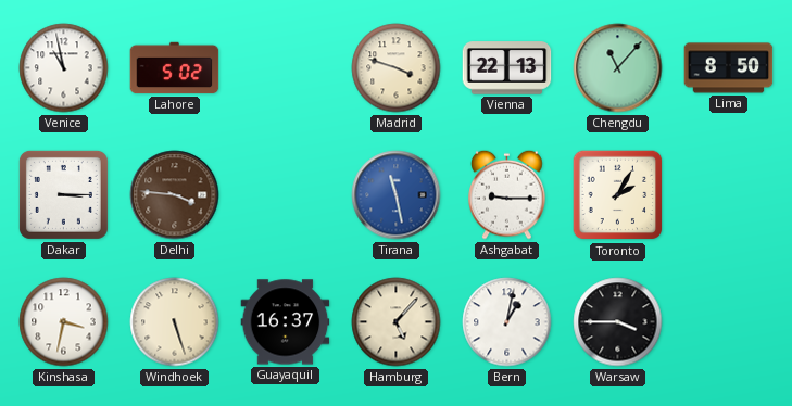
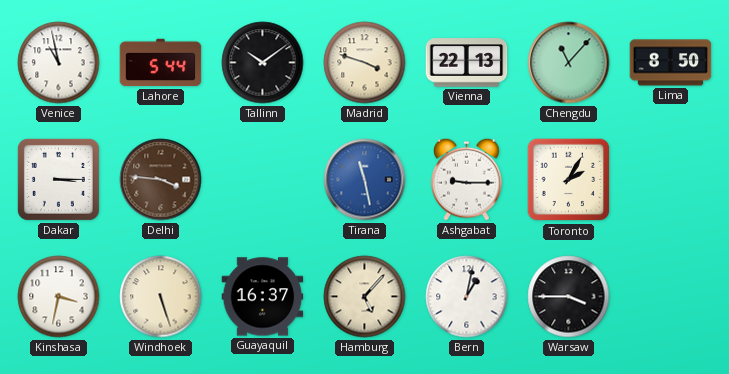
Lahore: 5:02 -> 5:44 (161, 63)
Tallinn: none -> 10:09 (263, 63)
